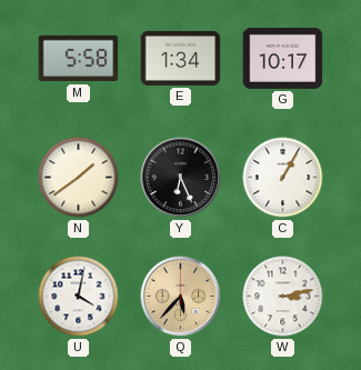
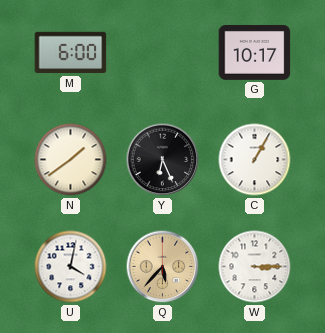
M: 5:58 -> 6:00 (71, 53)
E: 1:34 -> none (181, 58)
W: 3:13 -> 3:15 (255, 267)
